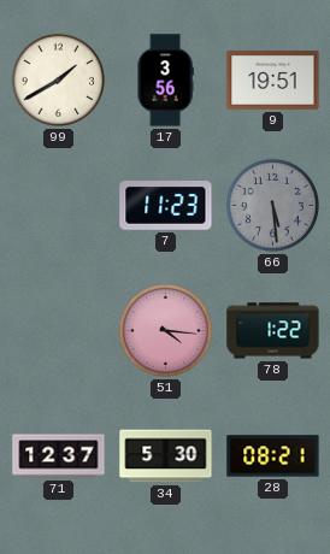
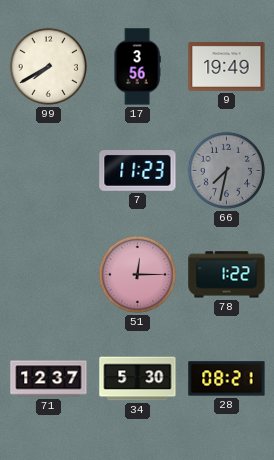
99: 1:40 -> 7:40 (48, 66)
9: 19:51 -> 19:49 (227, 67)
66: 5:29 -> 7:32 (226, 170)
51: 4:16 -> 12:15 (137, 274)
